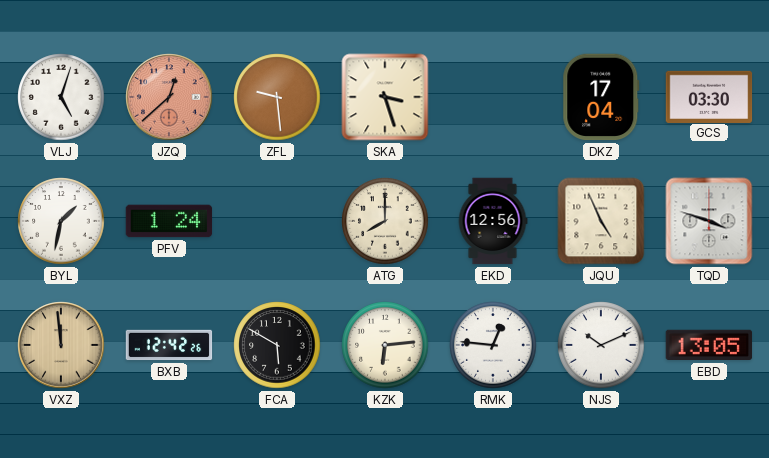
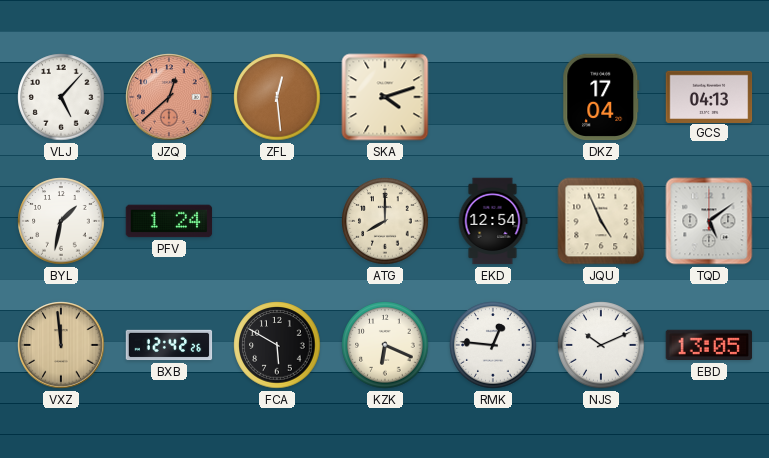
VLJ: 5:03 -> 5:07 (61, 97)
ZFL: 9:29 -> 12:29 (277, 97)
SKA: 3:27 -> 4:12 (385, 97)
GCS: 03:30 -> 04:13 (709, 96)
EKD: 12:56 -> 12:54 (493, 221)
TQD: 3:48 -> 5:09 (709, 221)
KZK: 6:14 -> 6:19 (385, 345)
